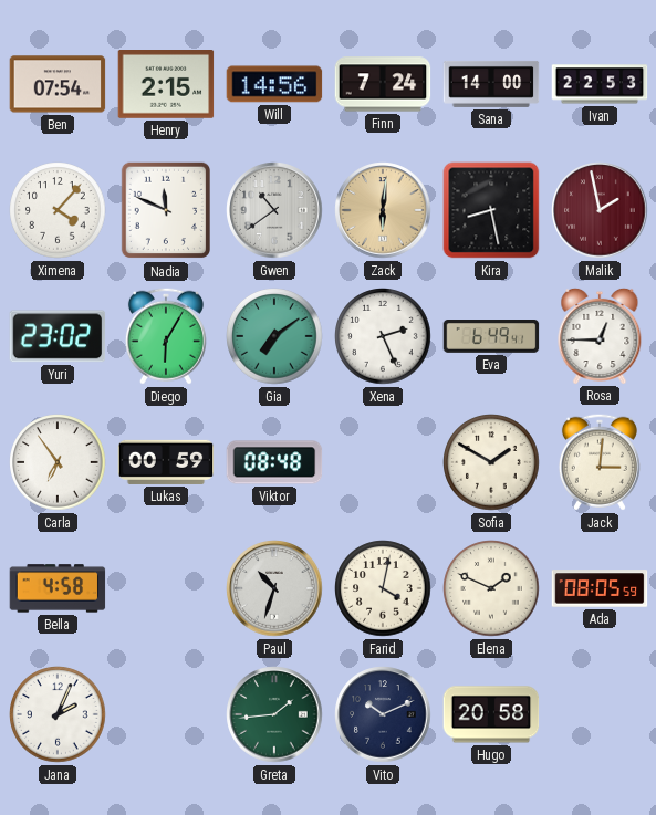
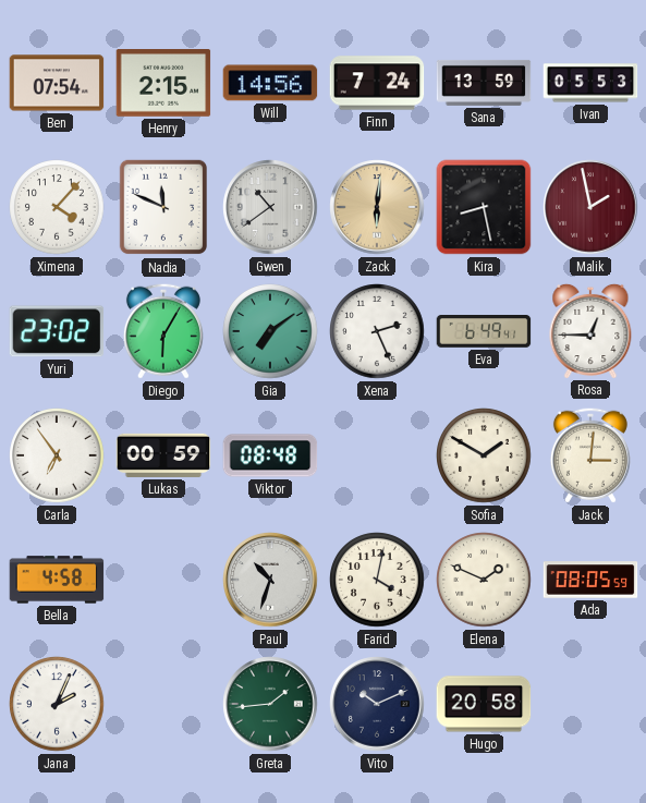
Sana: 14:00 -> 13:59 (484, 83)
Ivan: 22:53 -> 05:53 (590, 83)
